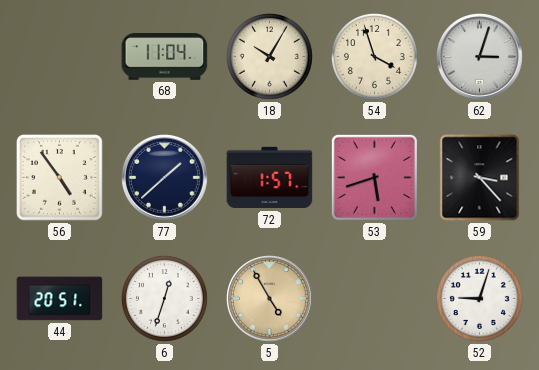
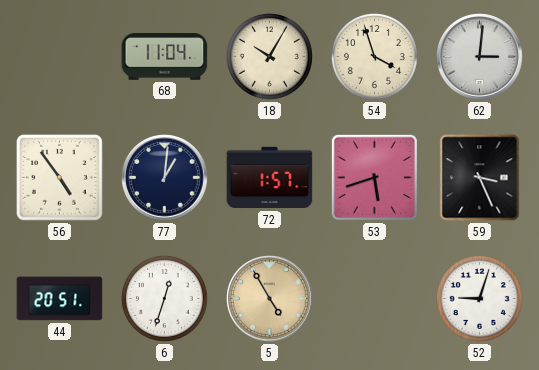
62: 3:03 -> 3:01 (480, 57)
77: 1:38 -> 1:01 (165, 178)
59: 3:23 -> 3:26 (480, 178)
